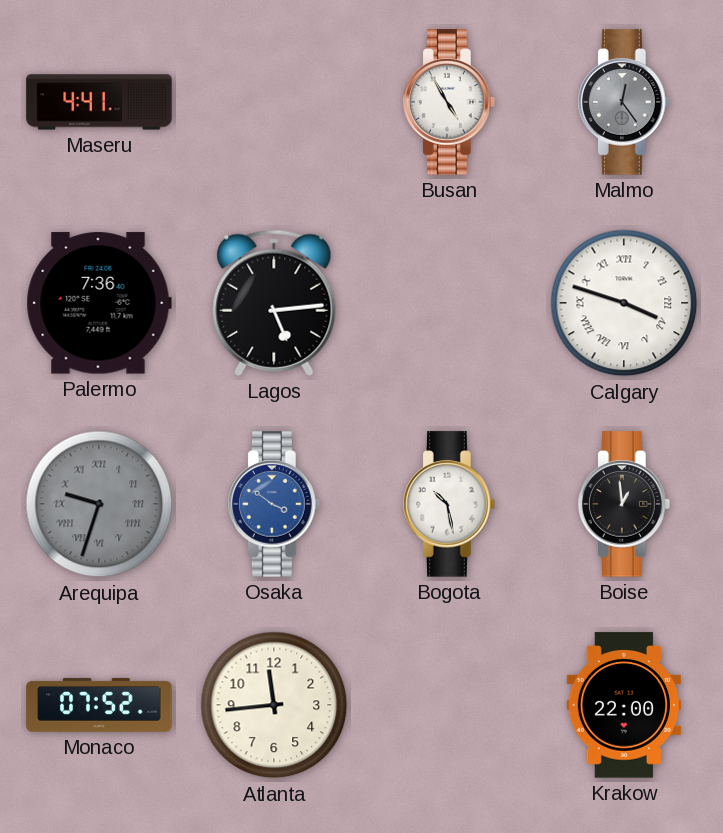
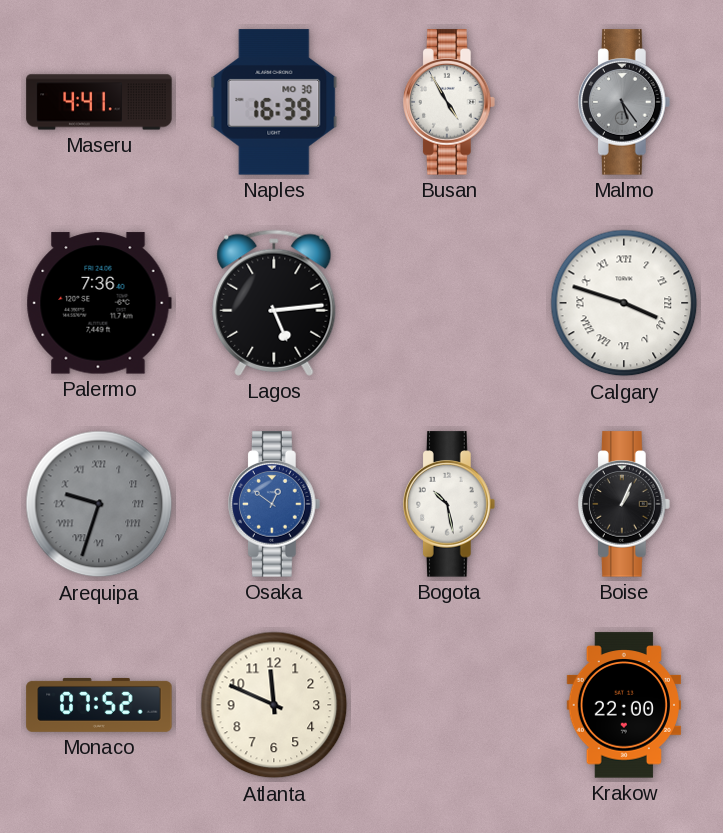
Naples: none -> 16:39 (274, 102)
Malmo: 12:24 -> 5:24 (625, 102)
Osaka: 3:51 -> 12:51 (275, 504)
Boise: 12:59 -> 1:04 (625, 504)
Atlanta: 11:44 -> 11:49 (274, 705)
